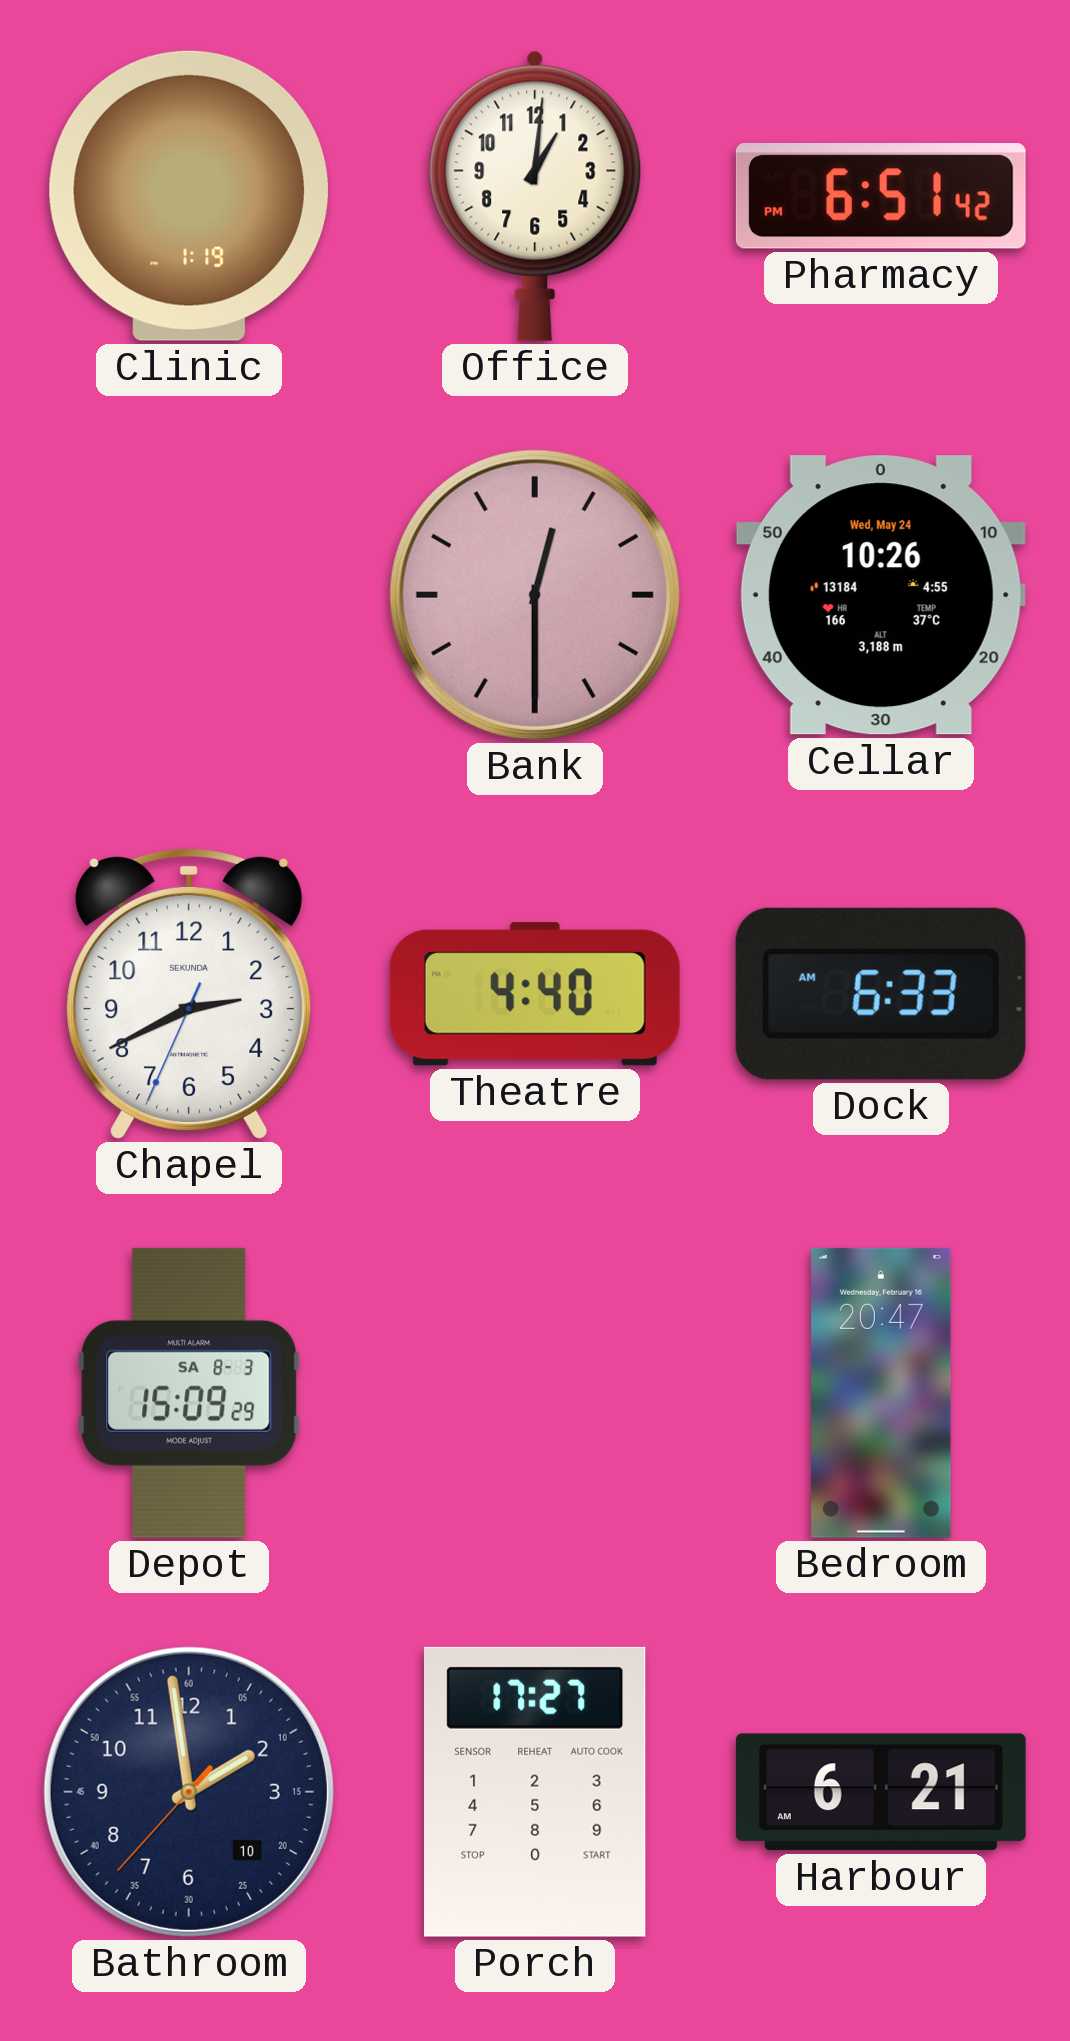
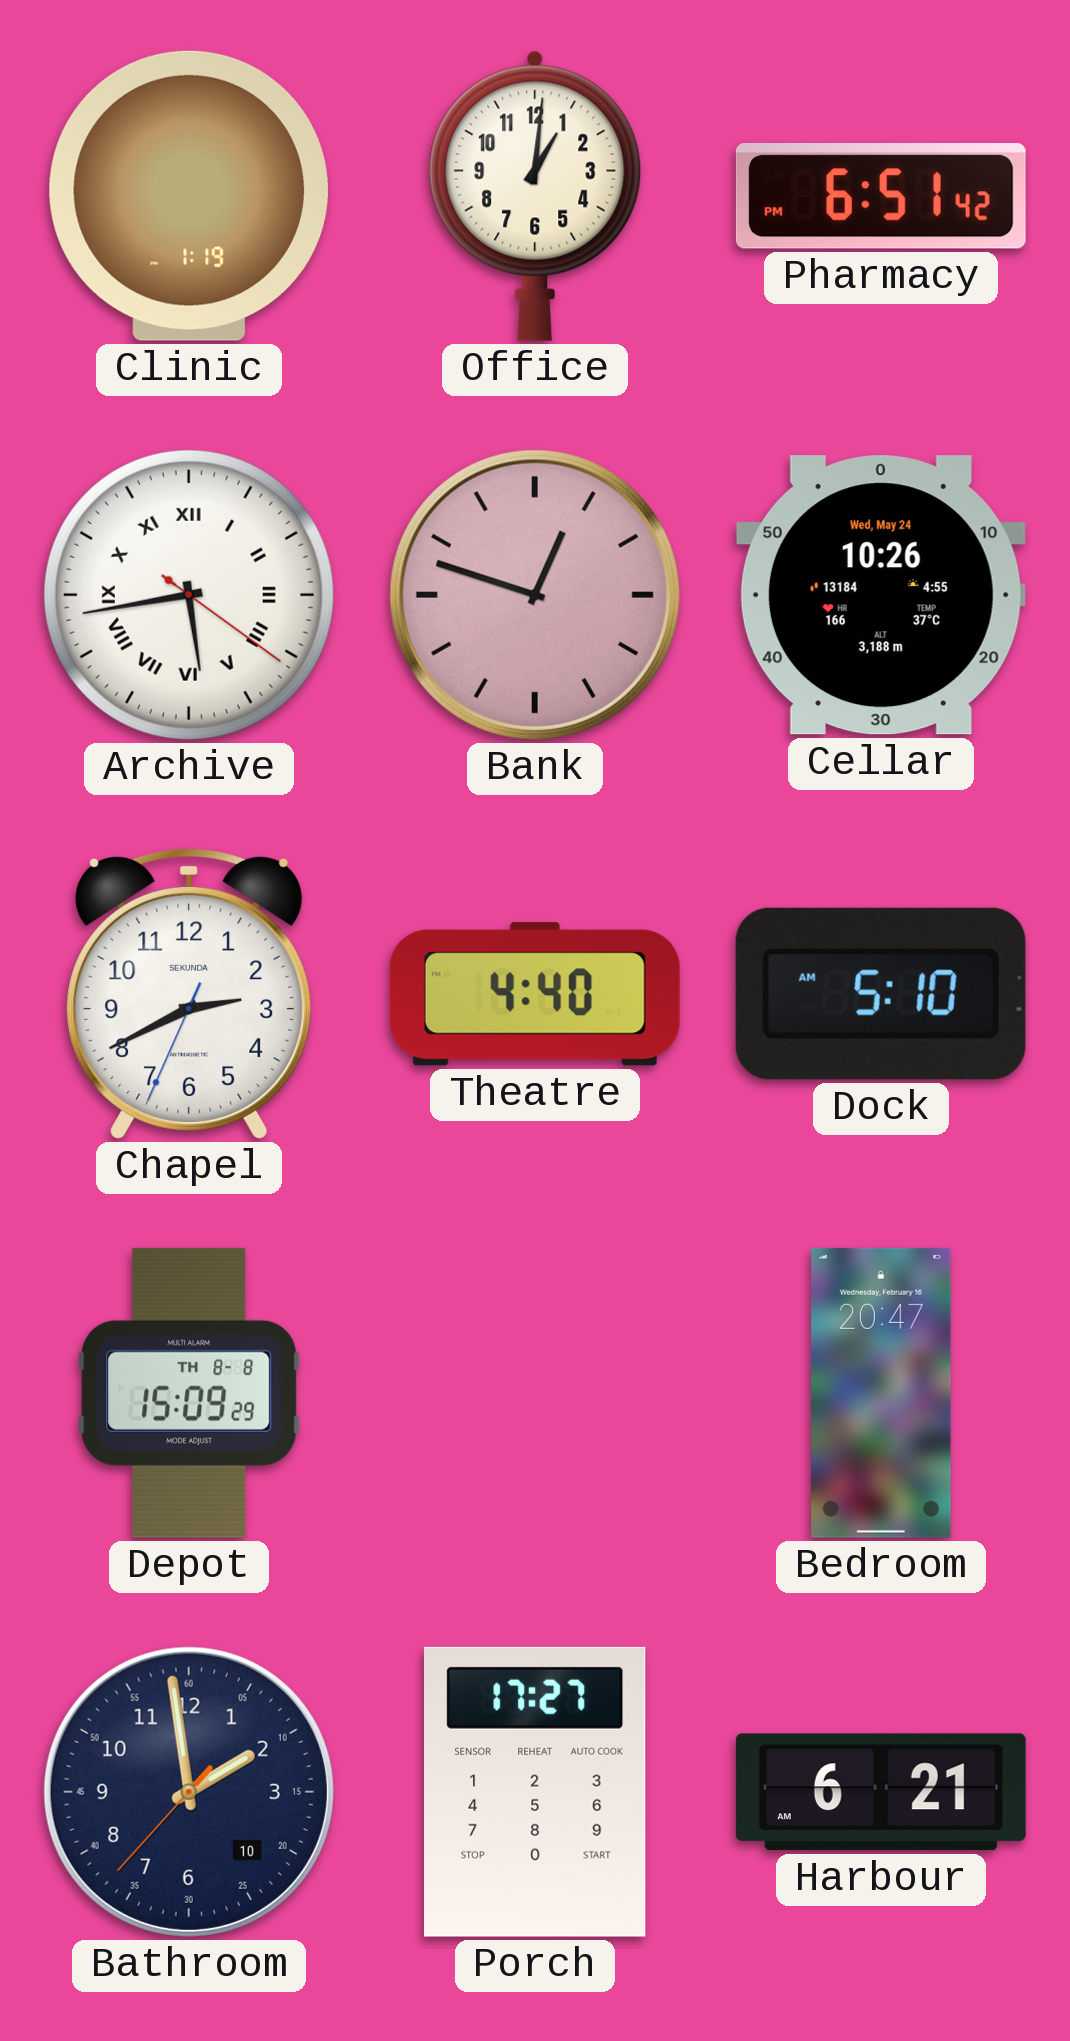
Archive: none -> 5:43 (189, 595)
Bank: 12:30 -> 12:48 (535, 595)
Dock: 6:33 -> 5:10 (881, 994)
Depot date: SA 8-3 -> TH 8-8 (189, 1393)
